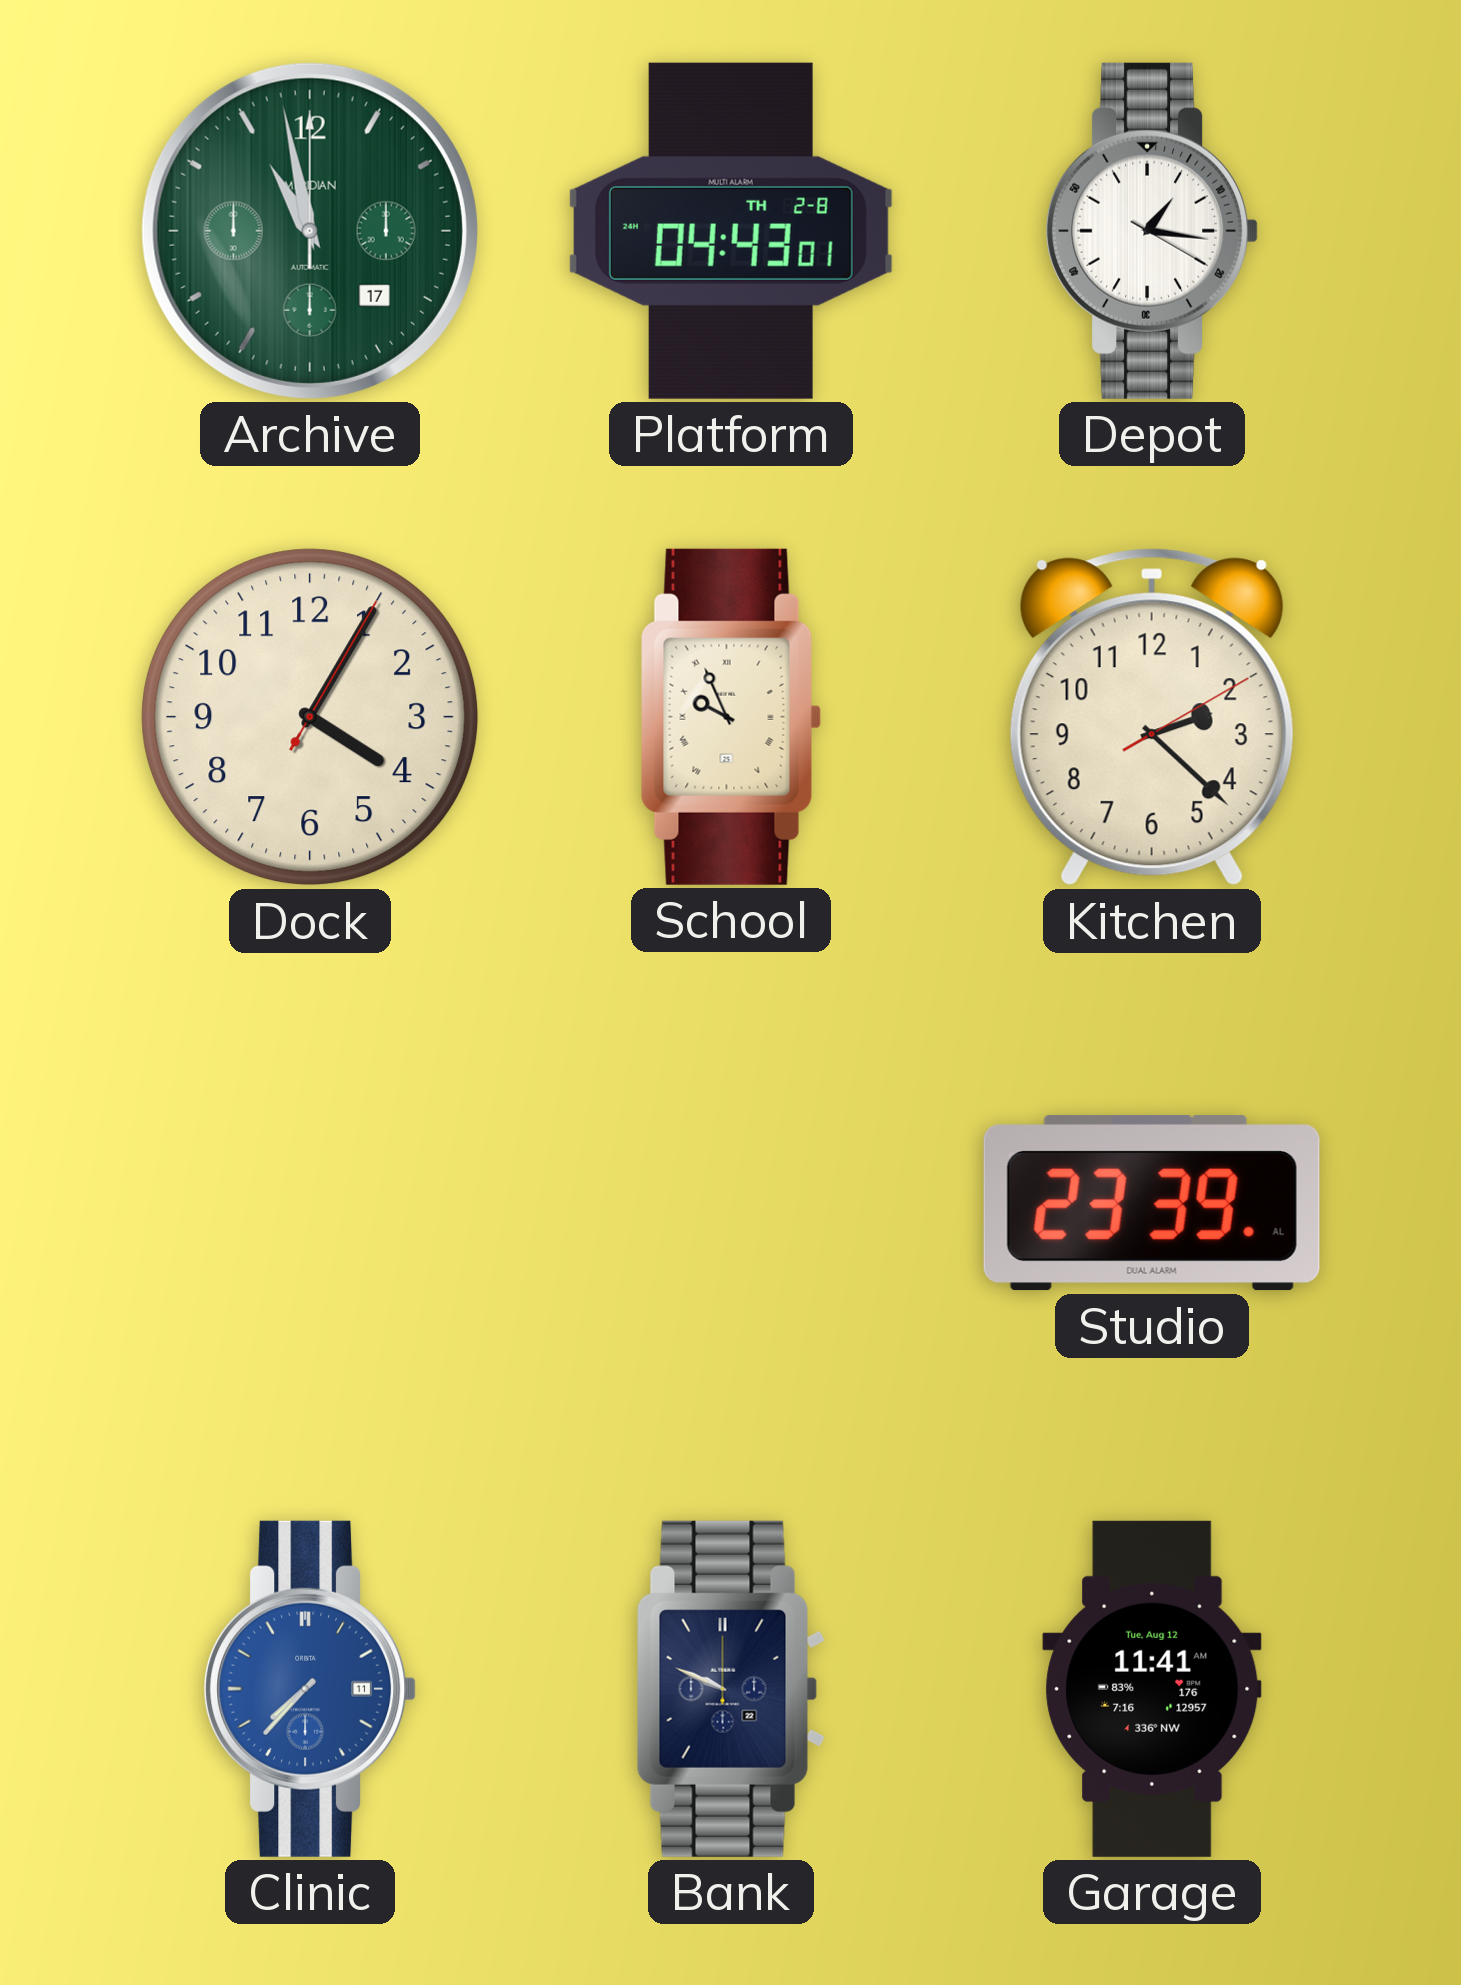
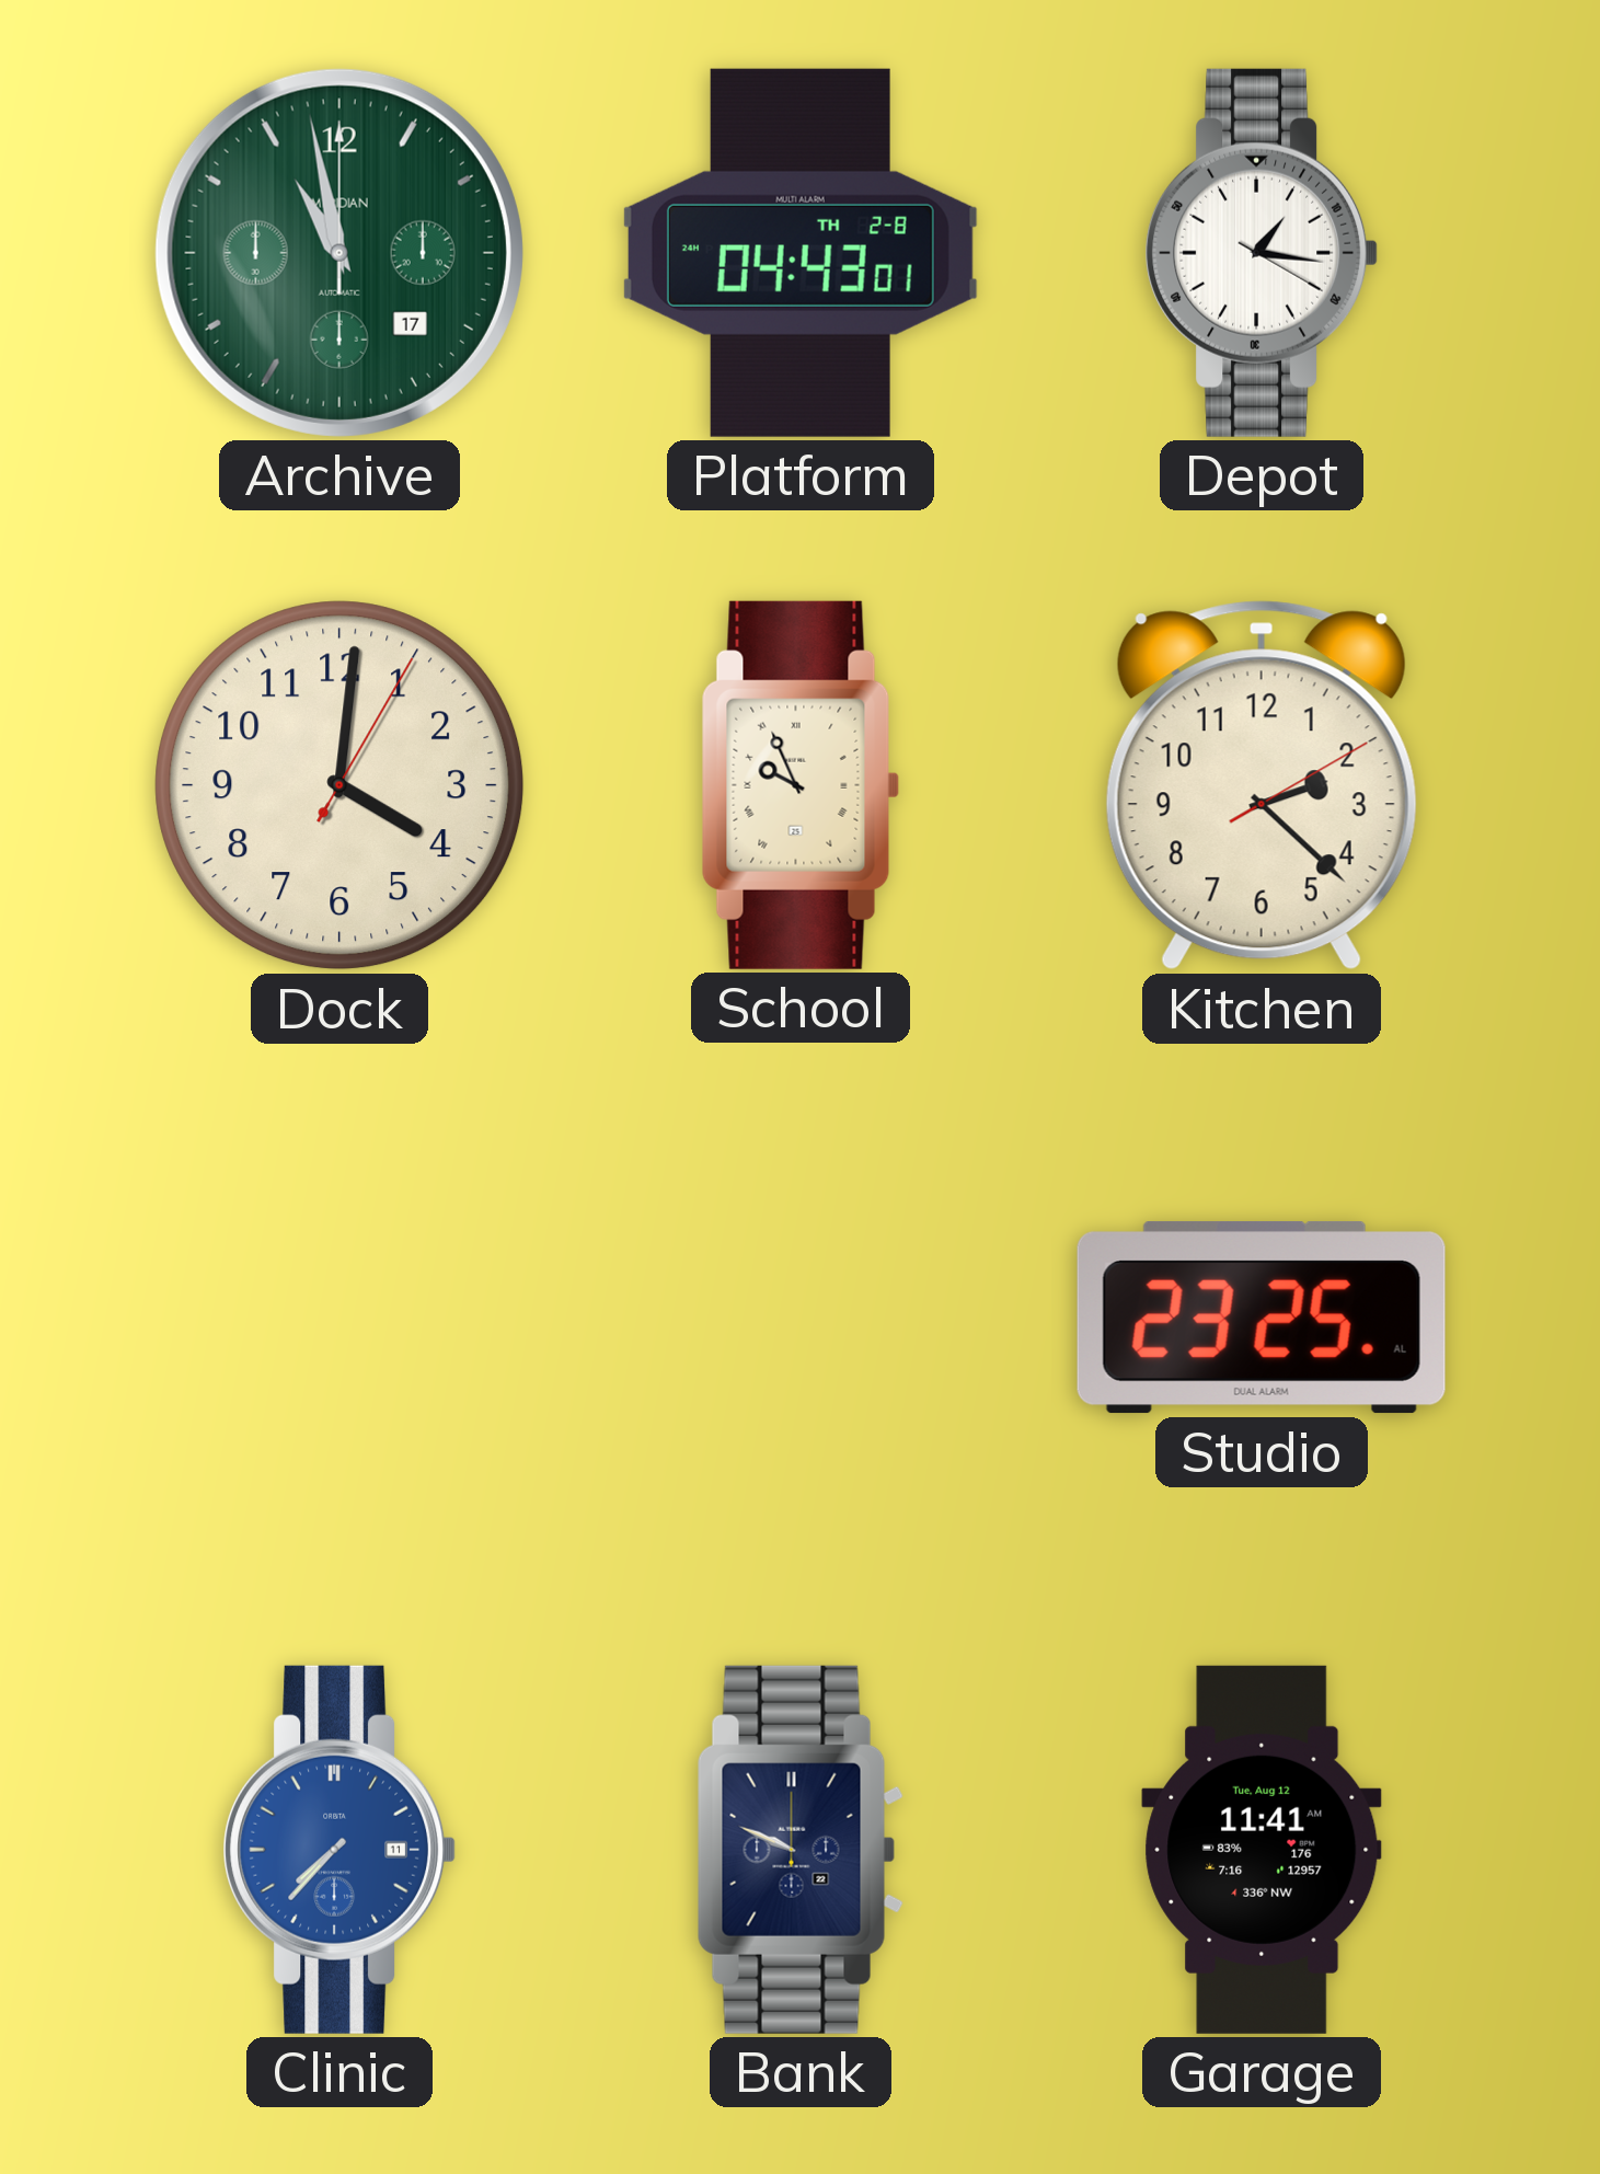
Dock: 4:05 -> 4:01 (339, 785)
Studio: 23:39 -> 23:25 (1262, 1318)
